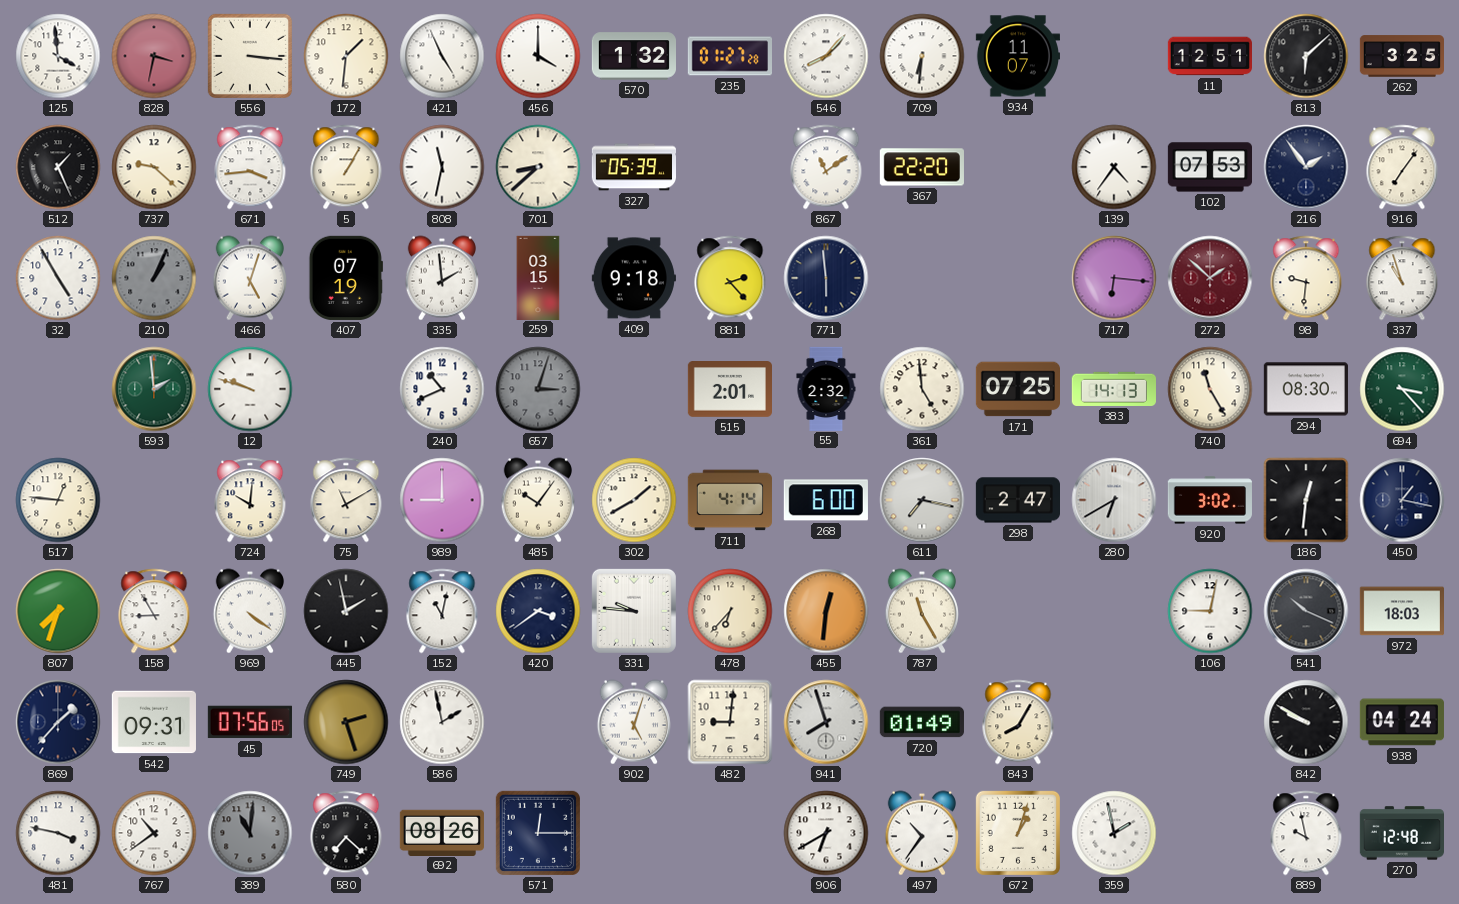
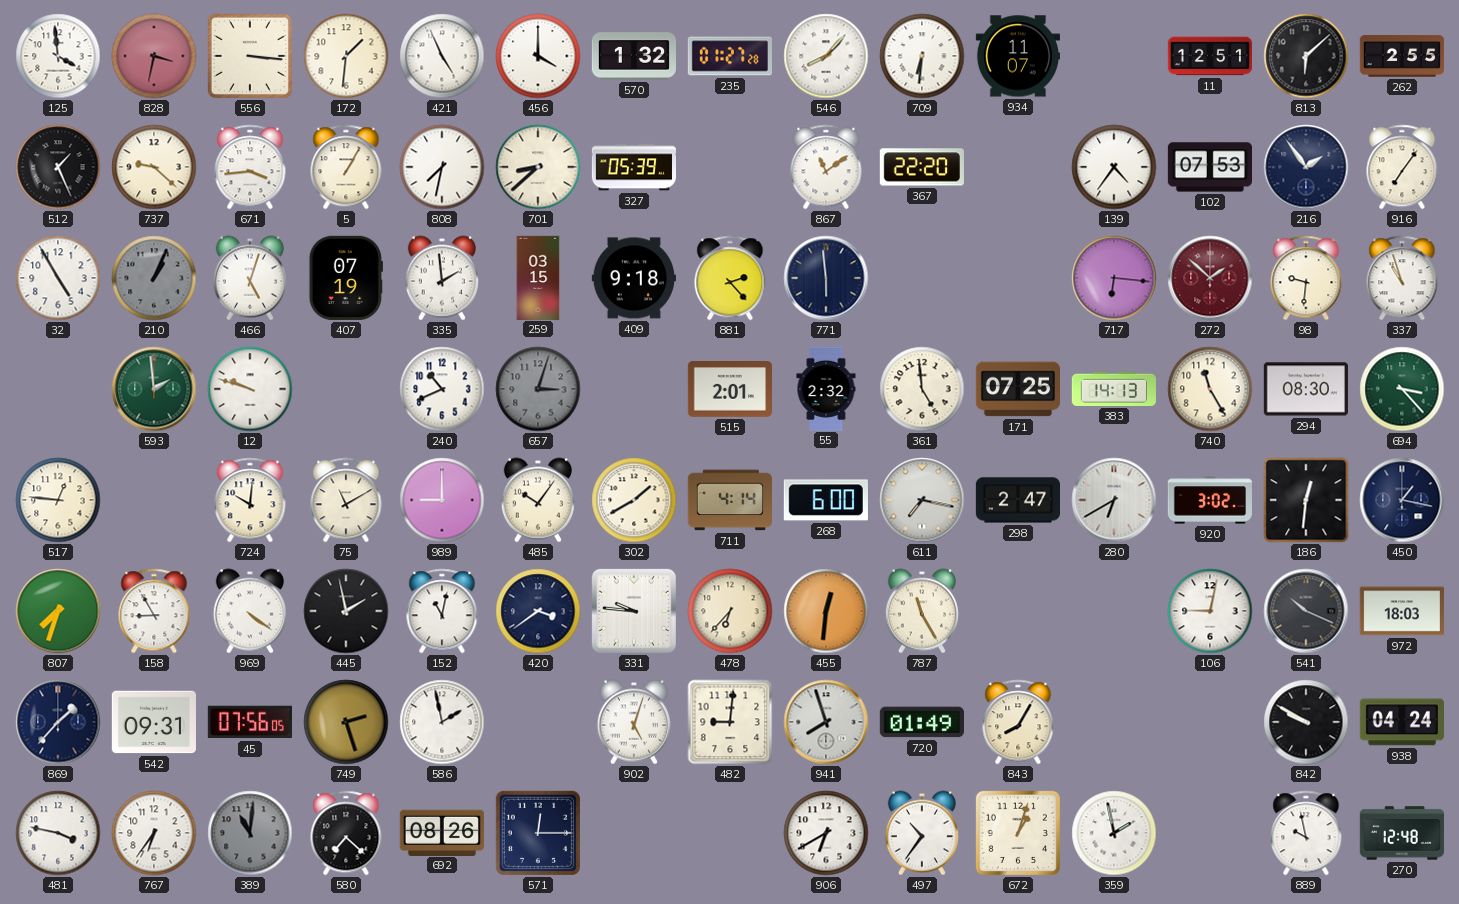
262: 3:25 -> 2:55 (1401, 56)
808: 11:32 -> 7:32 (442, 167)
767: 10:39 -> 6:36 (154, 833)
